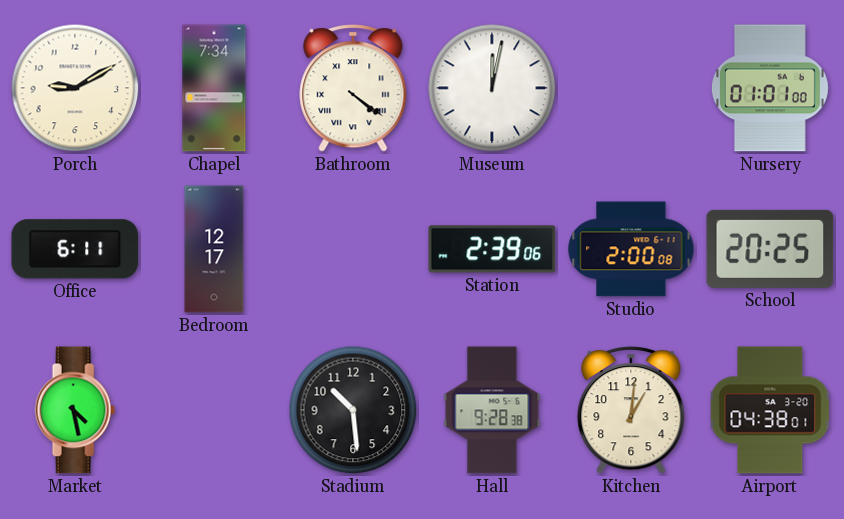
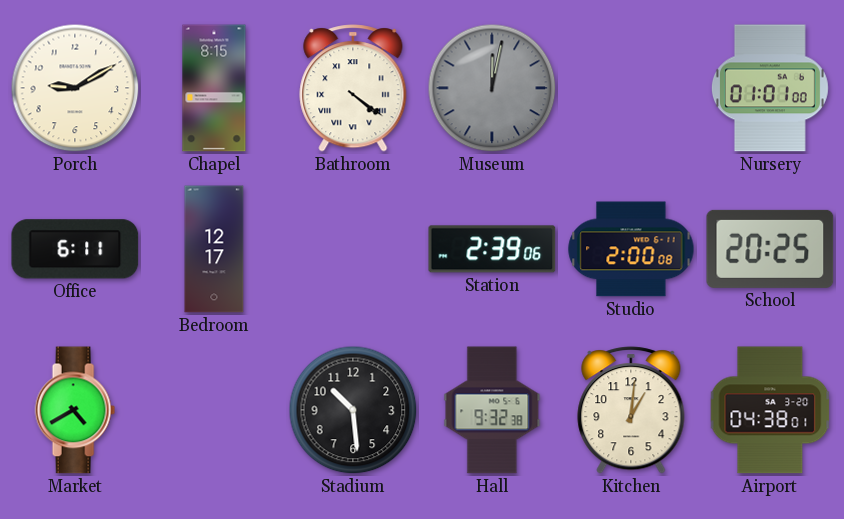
Chapel: 7:34 -> 8:15 (214, 88)
Museum dial: white -> grey (492, 88)
Market: 4:28 -> 4:40 (75, 410)
Hall: 9:28 -> 9:32 (492, 410)
